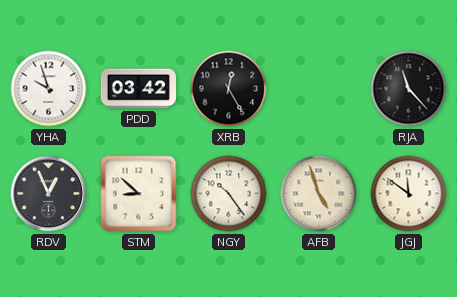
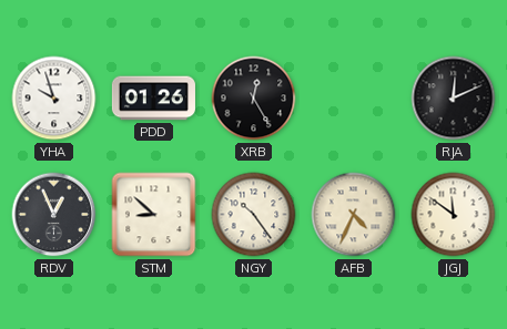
PDD: 03:42 -> 01:26 (153, 99)
RJA: 11:23 -> 12:11 (454, 99)
AFB: 4:57 -> 4:34 (354, 215)
